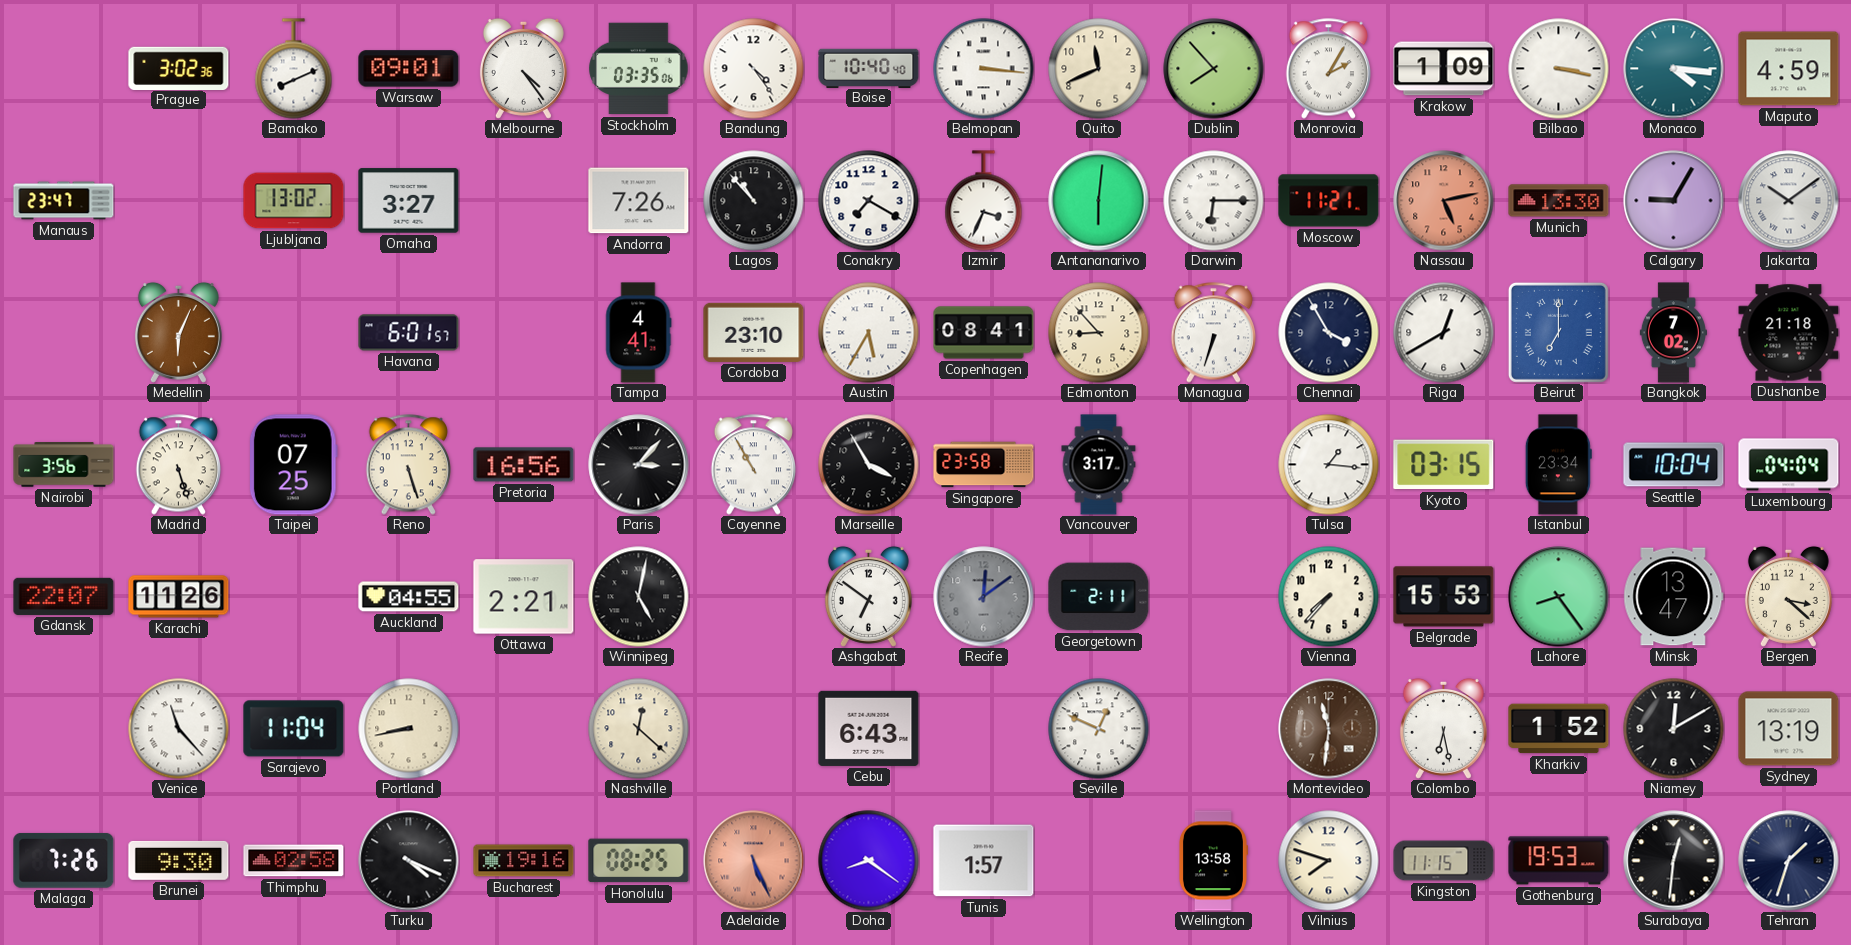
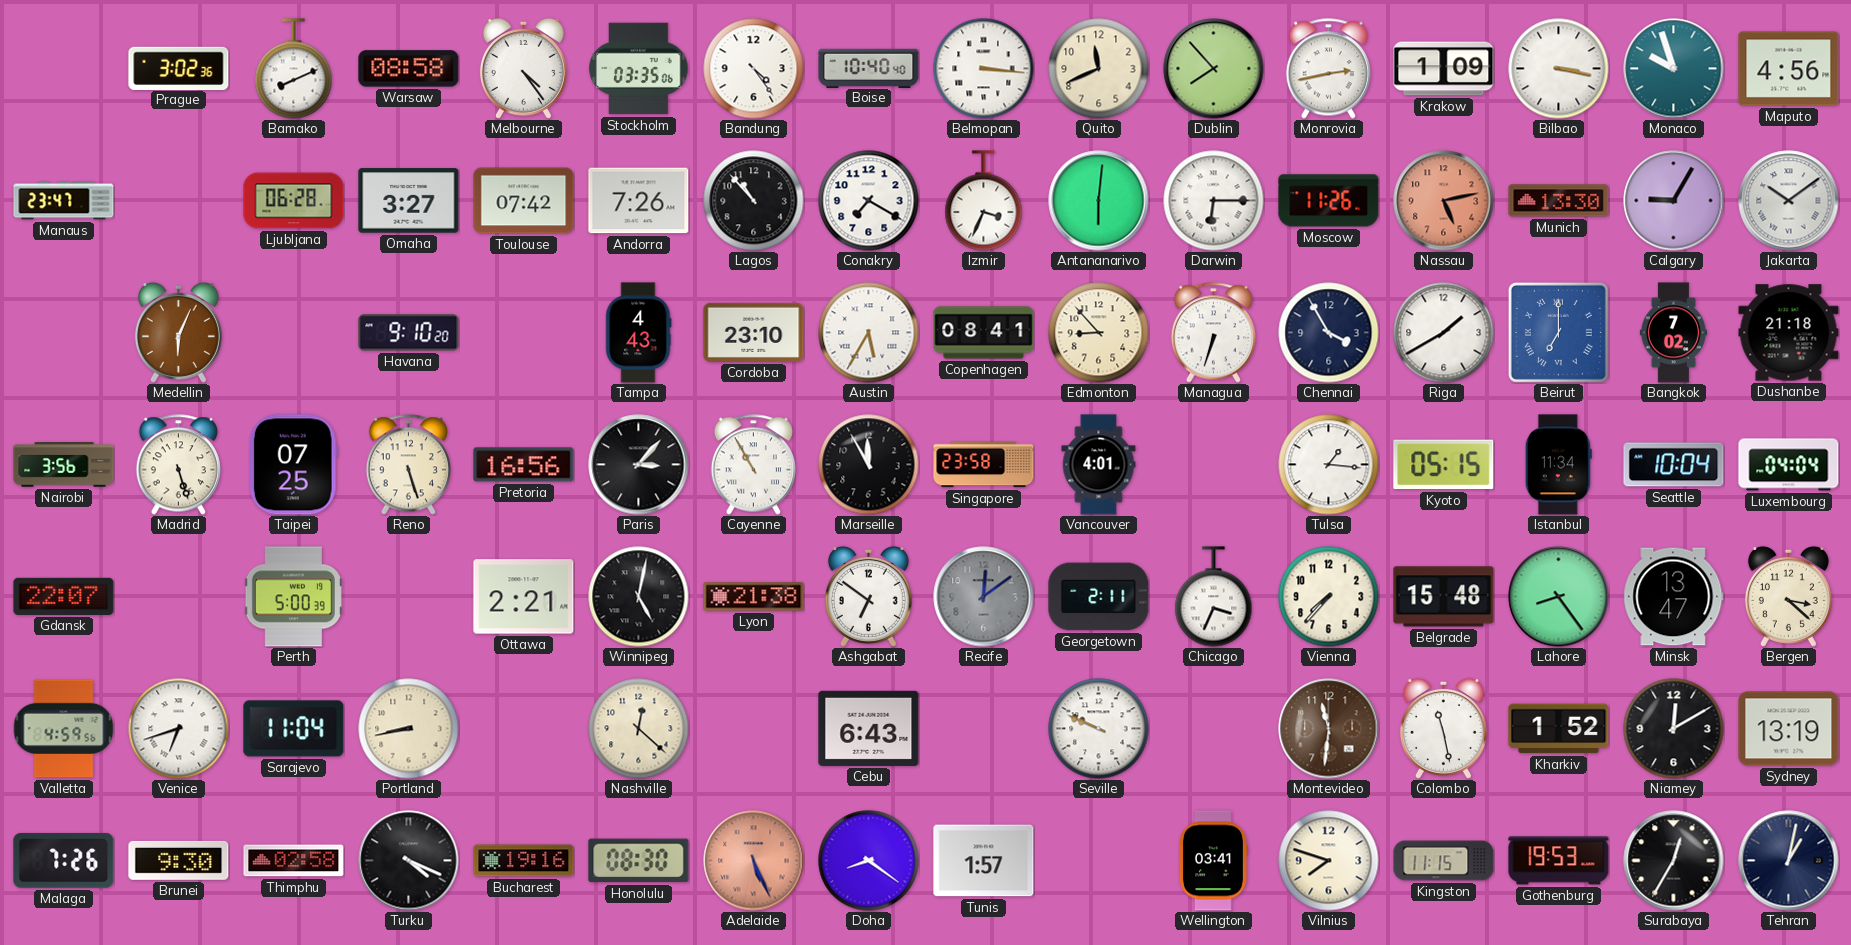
Warsaw: 09:01 -> 08:58 (409, 69)
Monrovia: 2:05 -> 2:43 (1328, 69)
Monaco: 4:16 -> 9:57 (1674, 69)
Maputo: 4:59 -> 4:56 (1789, 69)
Ljubljana: 13:02 -> 06:28 (294, 201)
Toulouse: none -> 07:42 (524, 201)
Moscow: 11:21 -> 11:26 (1329, 201)
Havana: 6:01 -> 9:10 (409, 333)
Tampa: 4:41 -> 4:43 (638, 333)
Riga: 12:40 -> 1:40 (1444, 333)
Marseille: 3:55 -> 11:55 (869, 465)
Vancouver: 3:17 -> 4:01 (1099, 465)
Kyoto: 03:15 -> 05:15 (1444, 465)
Istanbul: 23:34 -> 11:34 (1558, 465)
Karachi: 11:26 -> none (179, 597)
Perth: none -> 5:00 (293, 597)
Auckland: 04:55 -> none (409, 597)
Lyon: none -> 21:38 (754, 597)
Chicago: none -> 3:34 (1214, 597)
Belgrade: 15:53 -> 15:48 (1444, 597)
Valletta: none -> 4:59 (63, 729)
Venice: 11:23 -> 6:42 (179, 729)
Seville: 12:49 -> 9:49 (1099, 729)
Colombo: 6:28 -> 11:28 (1443, 728)
Honolulu: 08:25 -> 08:30 (639, 861)
Wellington: 13:58 -> 03:41 (1213, 861)
Surabaya: 12:31 -> 12:35 (1674, 861)
Tehran: 1:33 -> 1:02 (1789, 861)
